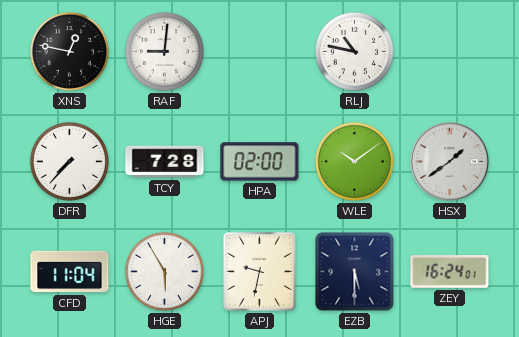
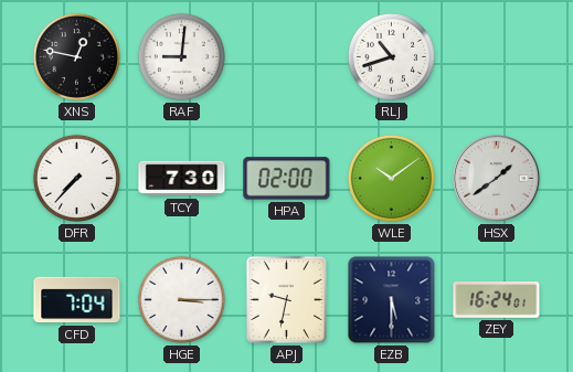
RLJ: 10:47 -> 10:42 (391, 56)
TCY: 7:28 -> 7:30 (182, 179)
CFD: 11:04 -> 7:04 (77, 300)
HGE: 5:55 -> 3:15 (181, 299)
